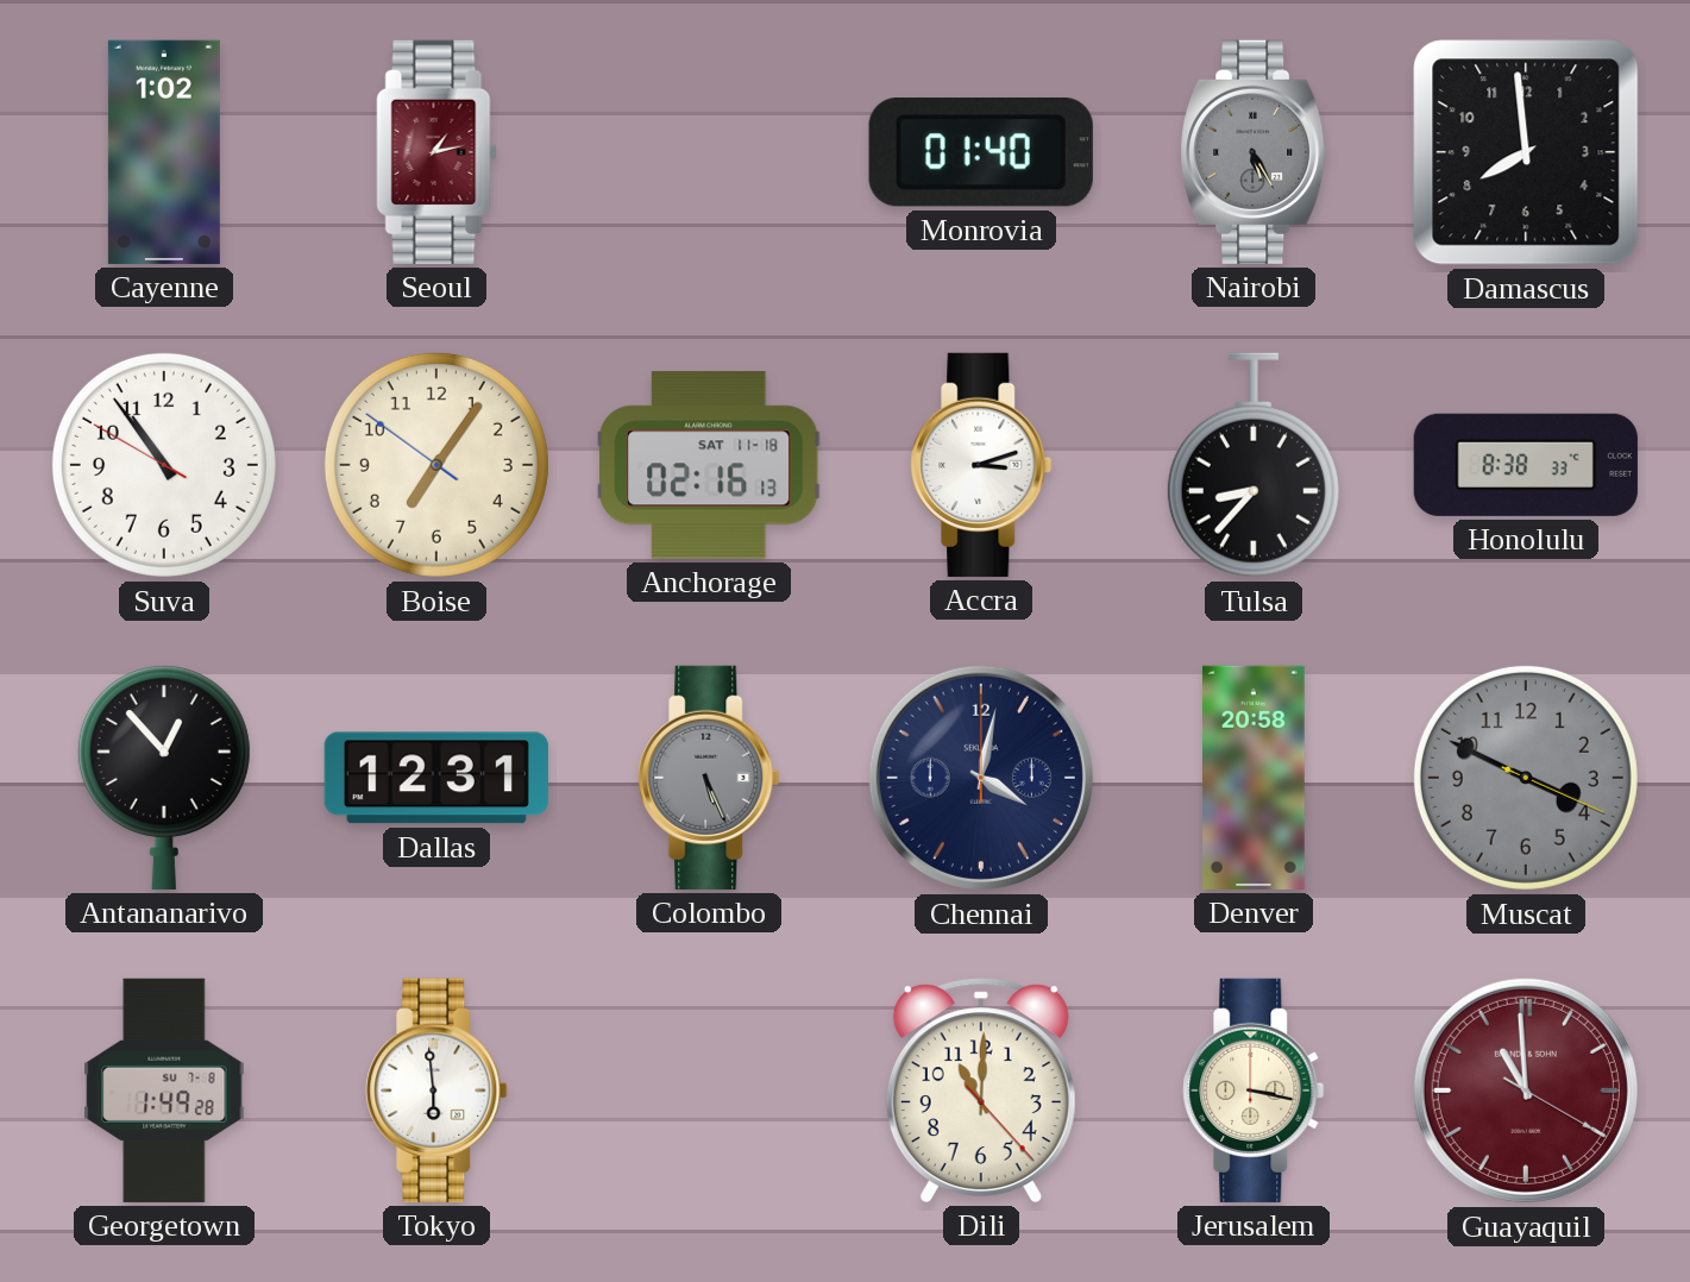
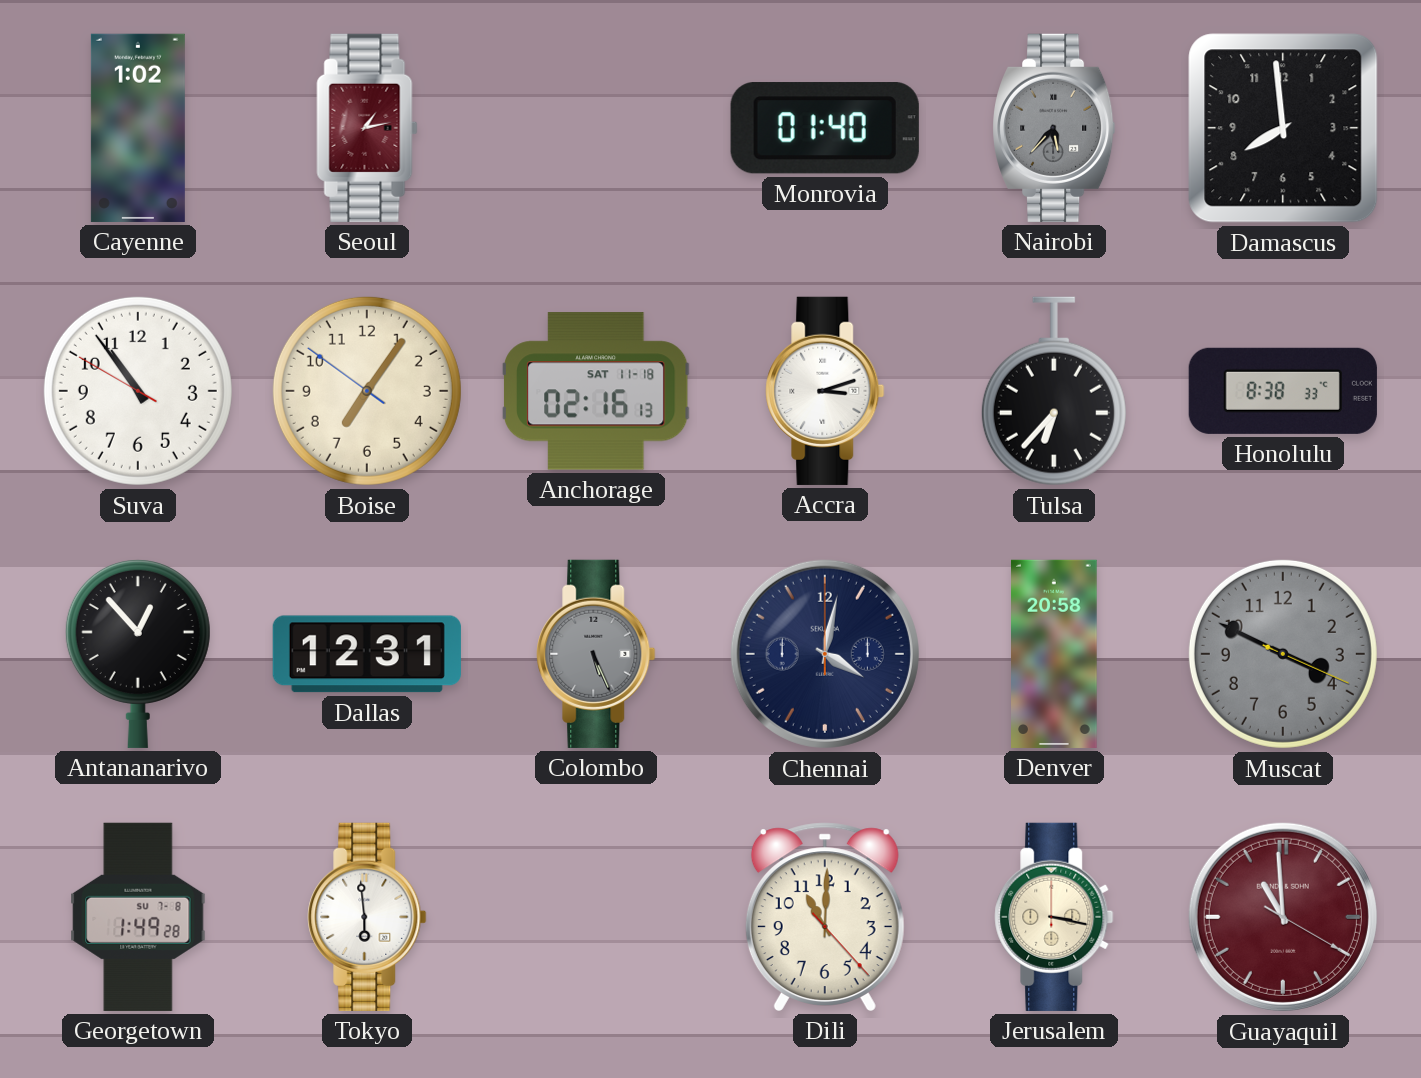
Nairobi: 5:25 -> 5:37 (1055, 128)
Tulsa: 8:37 -> 6:37 (1054, 391)
